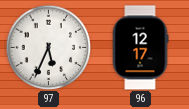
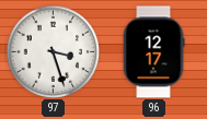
97: 5:34 -> 3:27 (53, 51)
